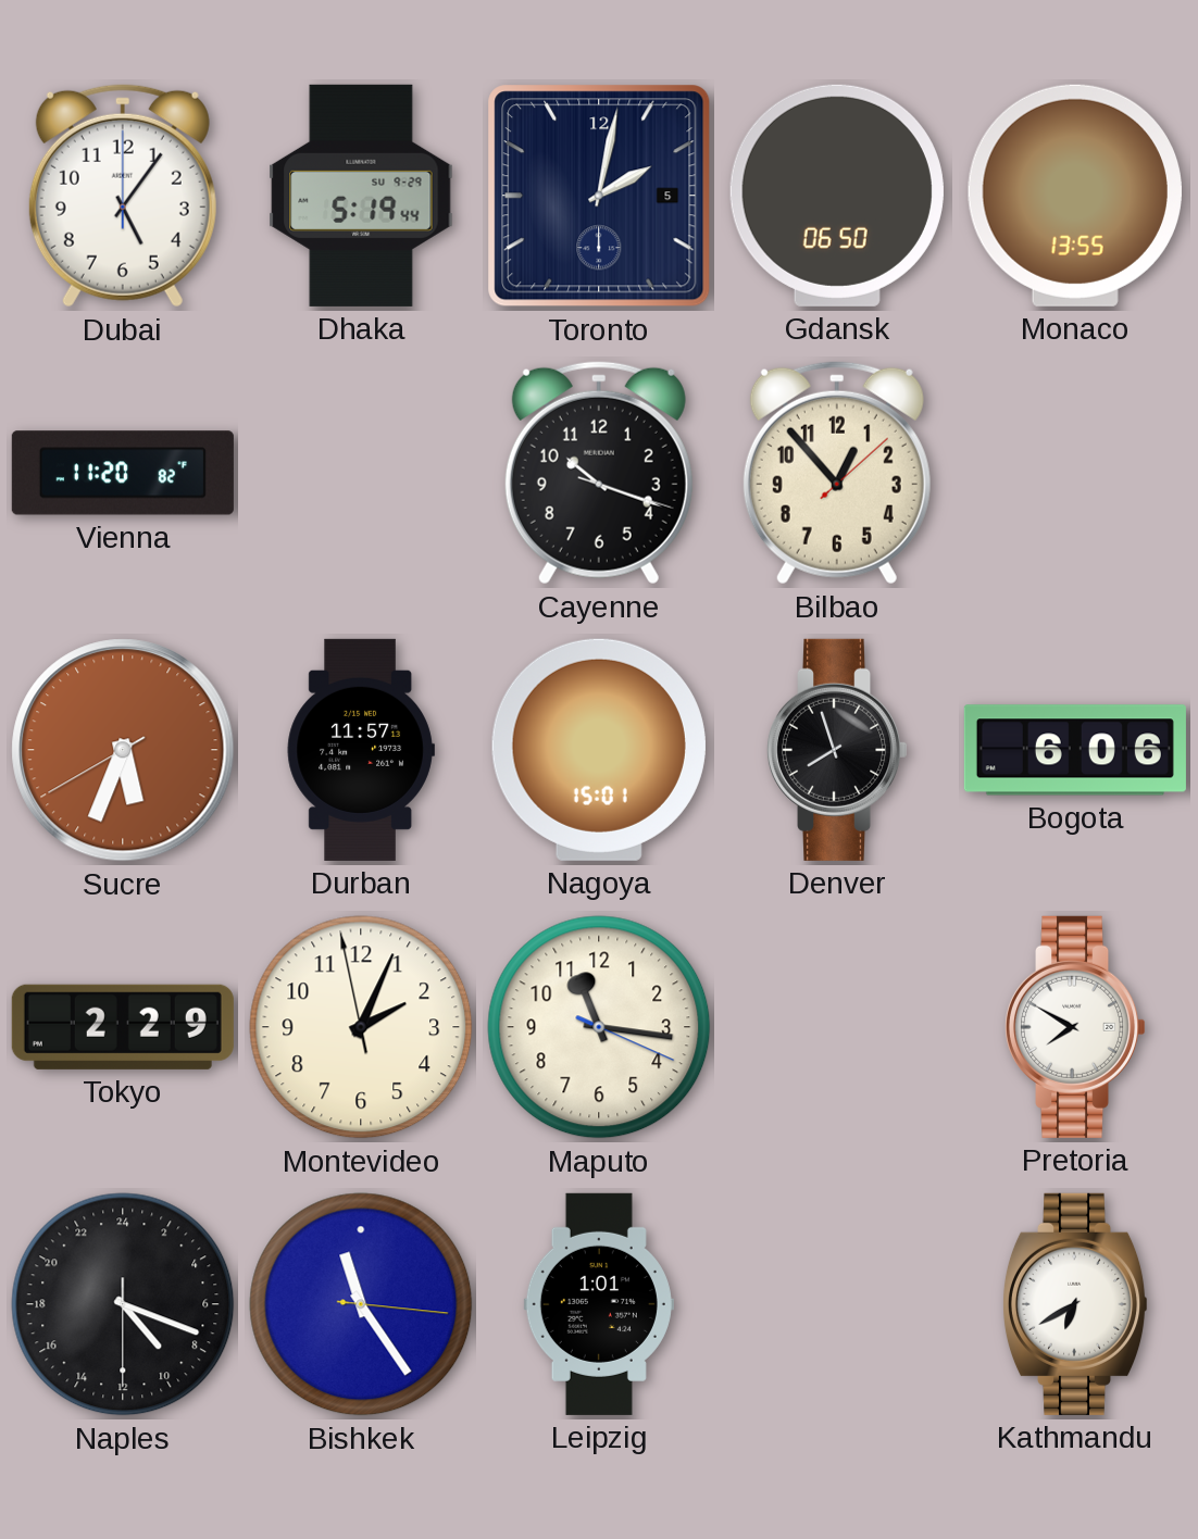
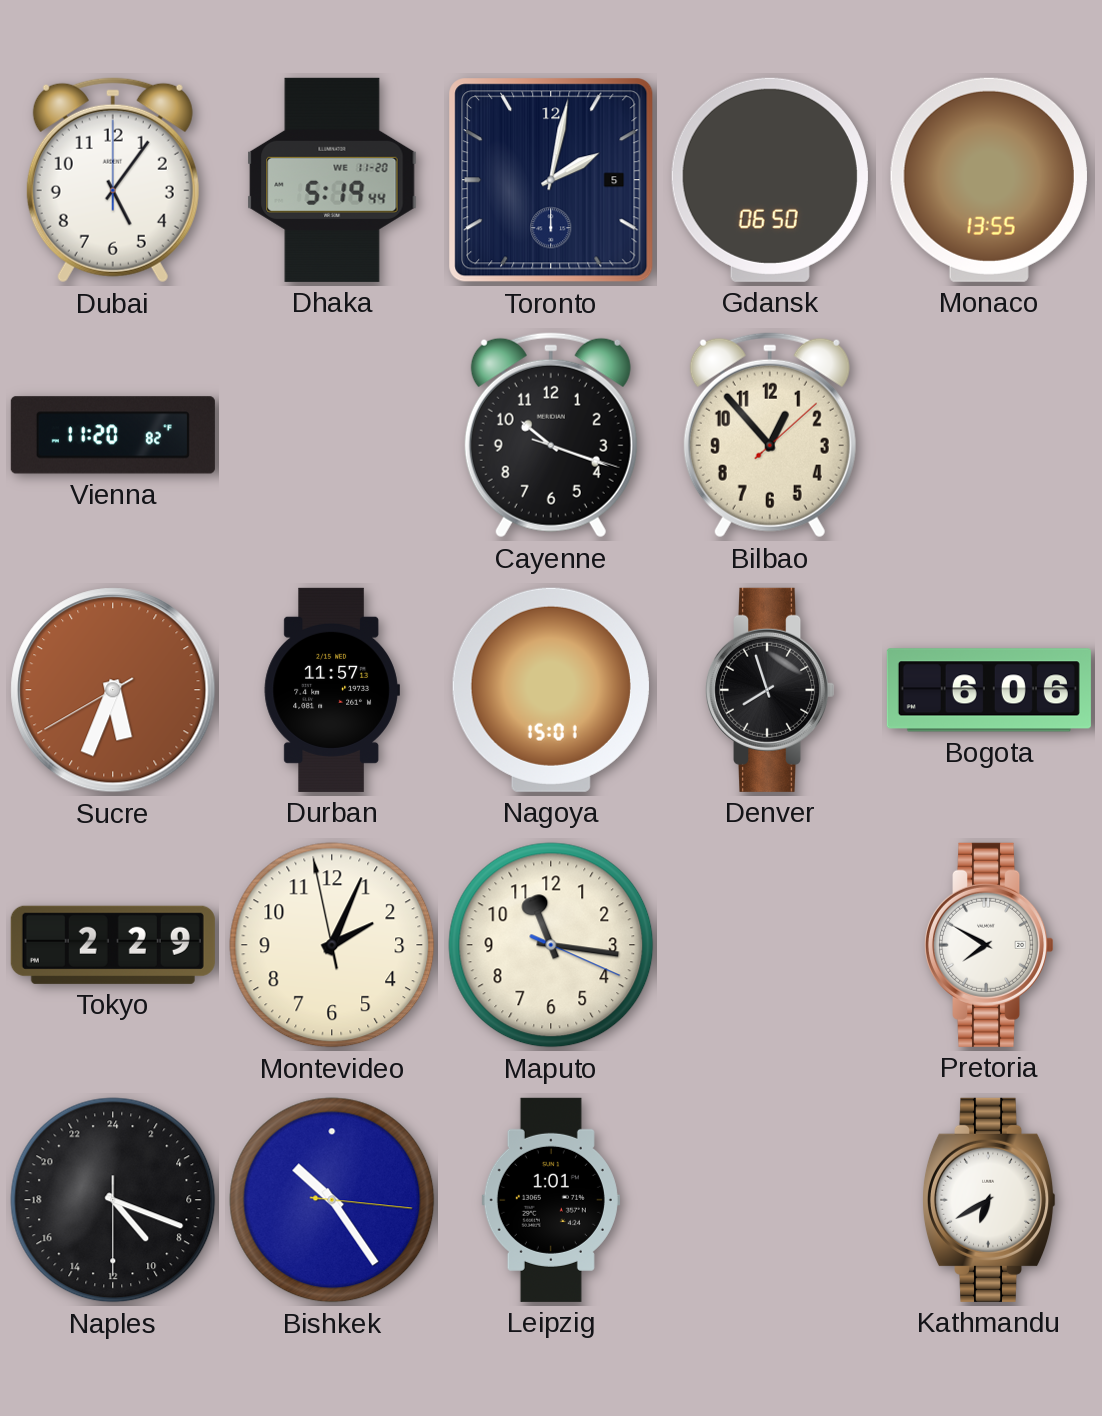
Dhaka date: SU 9-29 -> WE 11-20 (332, 180)
Bishkek: 11:24 -> 10:24 (332, 1200)
